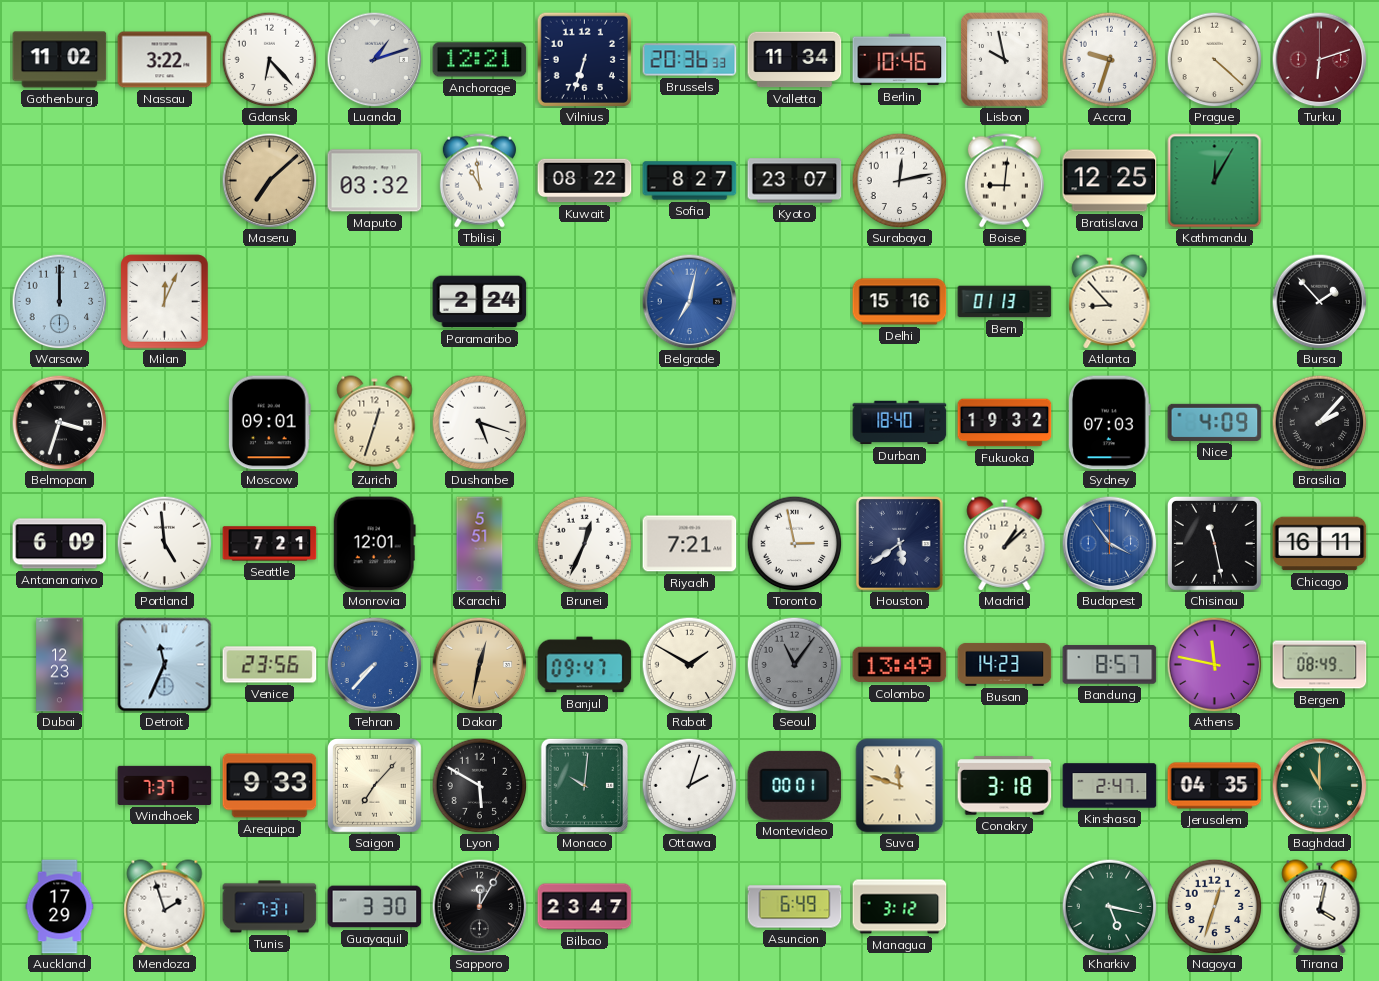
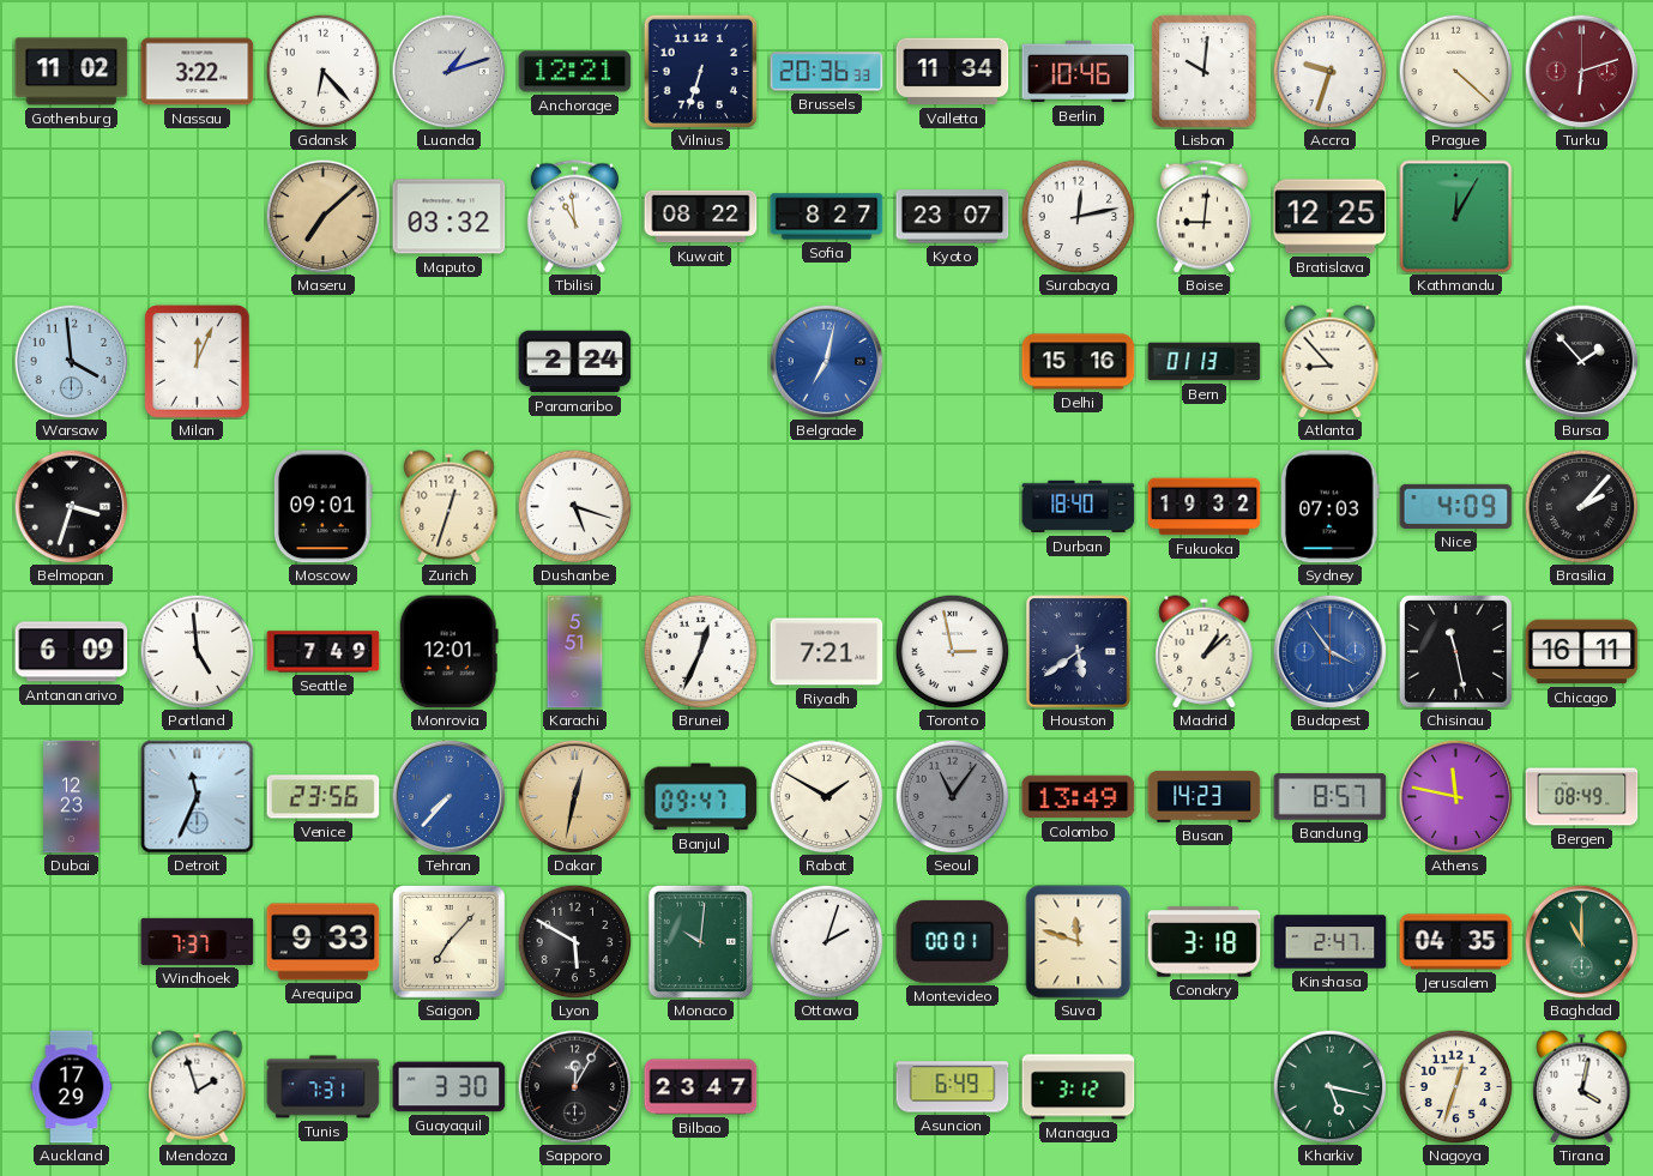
Lisbon: 9:58 -> 10:01 (1205, 72)
Warsaw: 12:00 -> 3:59 (71, 361)
Seattle: 7:21 -> 7:49 (324, 652)
